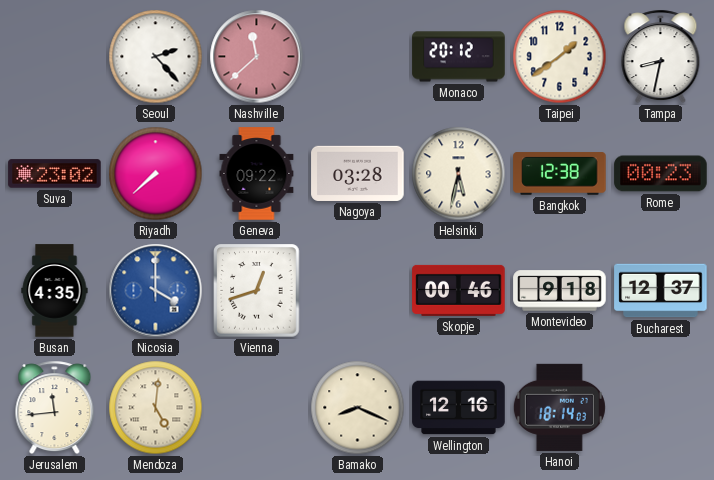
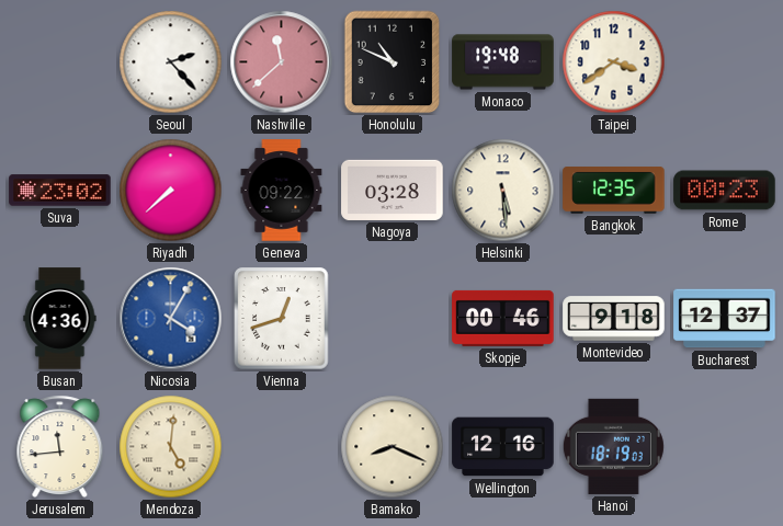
Honolulu: none -> 10:49 (393, 62)
Monaco: 20:12 -> 19:48 (503, 62)
Taipei: 1:39 -> 3:39 (614, 62)
Tampa: 8:32 -> none (661, 57)
Helsinki: 5:32 -> 5:29 (503, 191)
Bangkok: 12:38 -> 12:35 (614, 191)
Busan: 4:35 -> 4:36 (60, 319)
Nicosia: 4:00 -> 4:05 (171, 319)
Hanoi: 18:14 -> 18:19 (613, 446)
